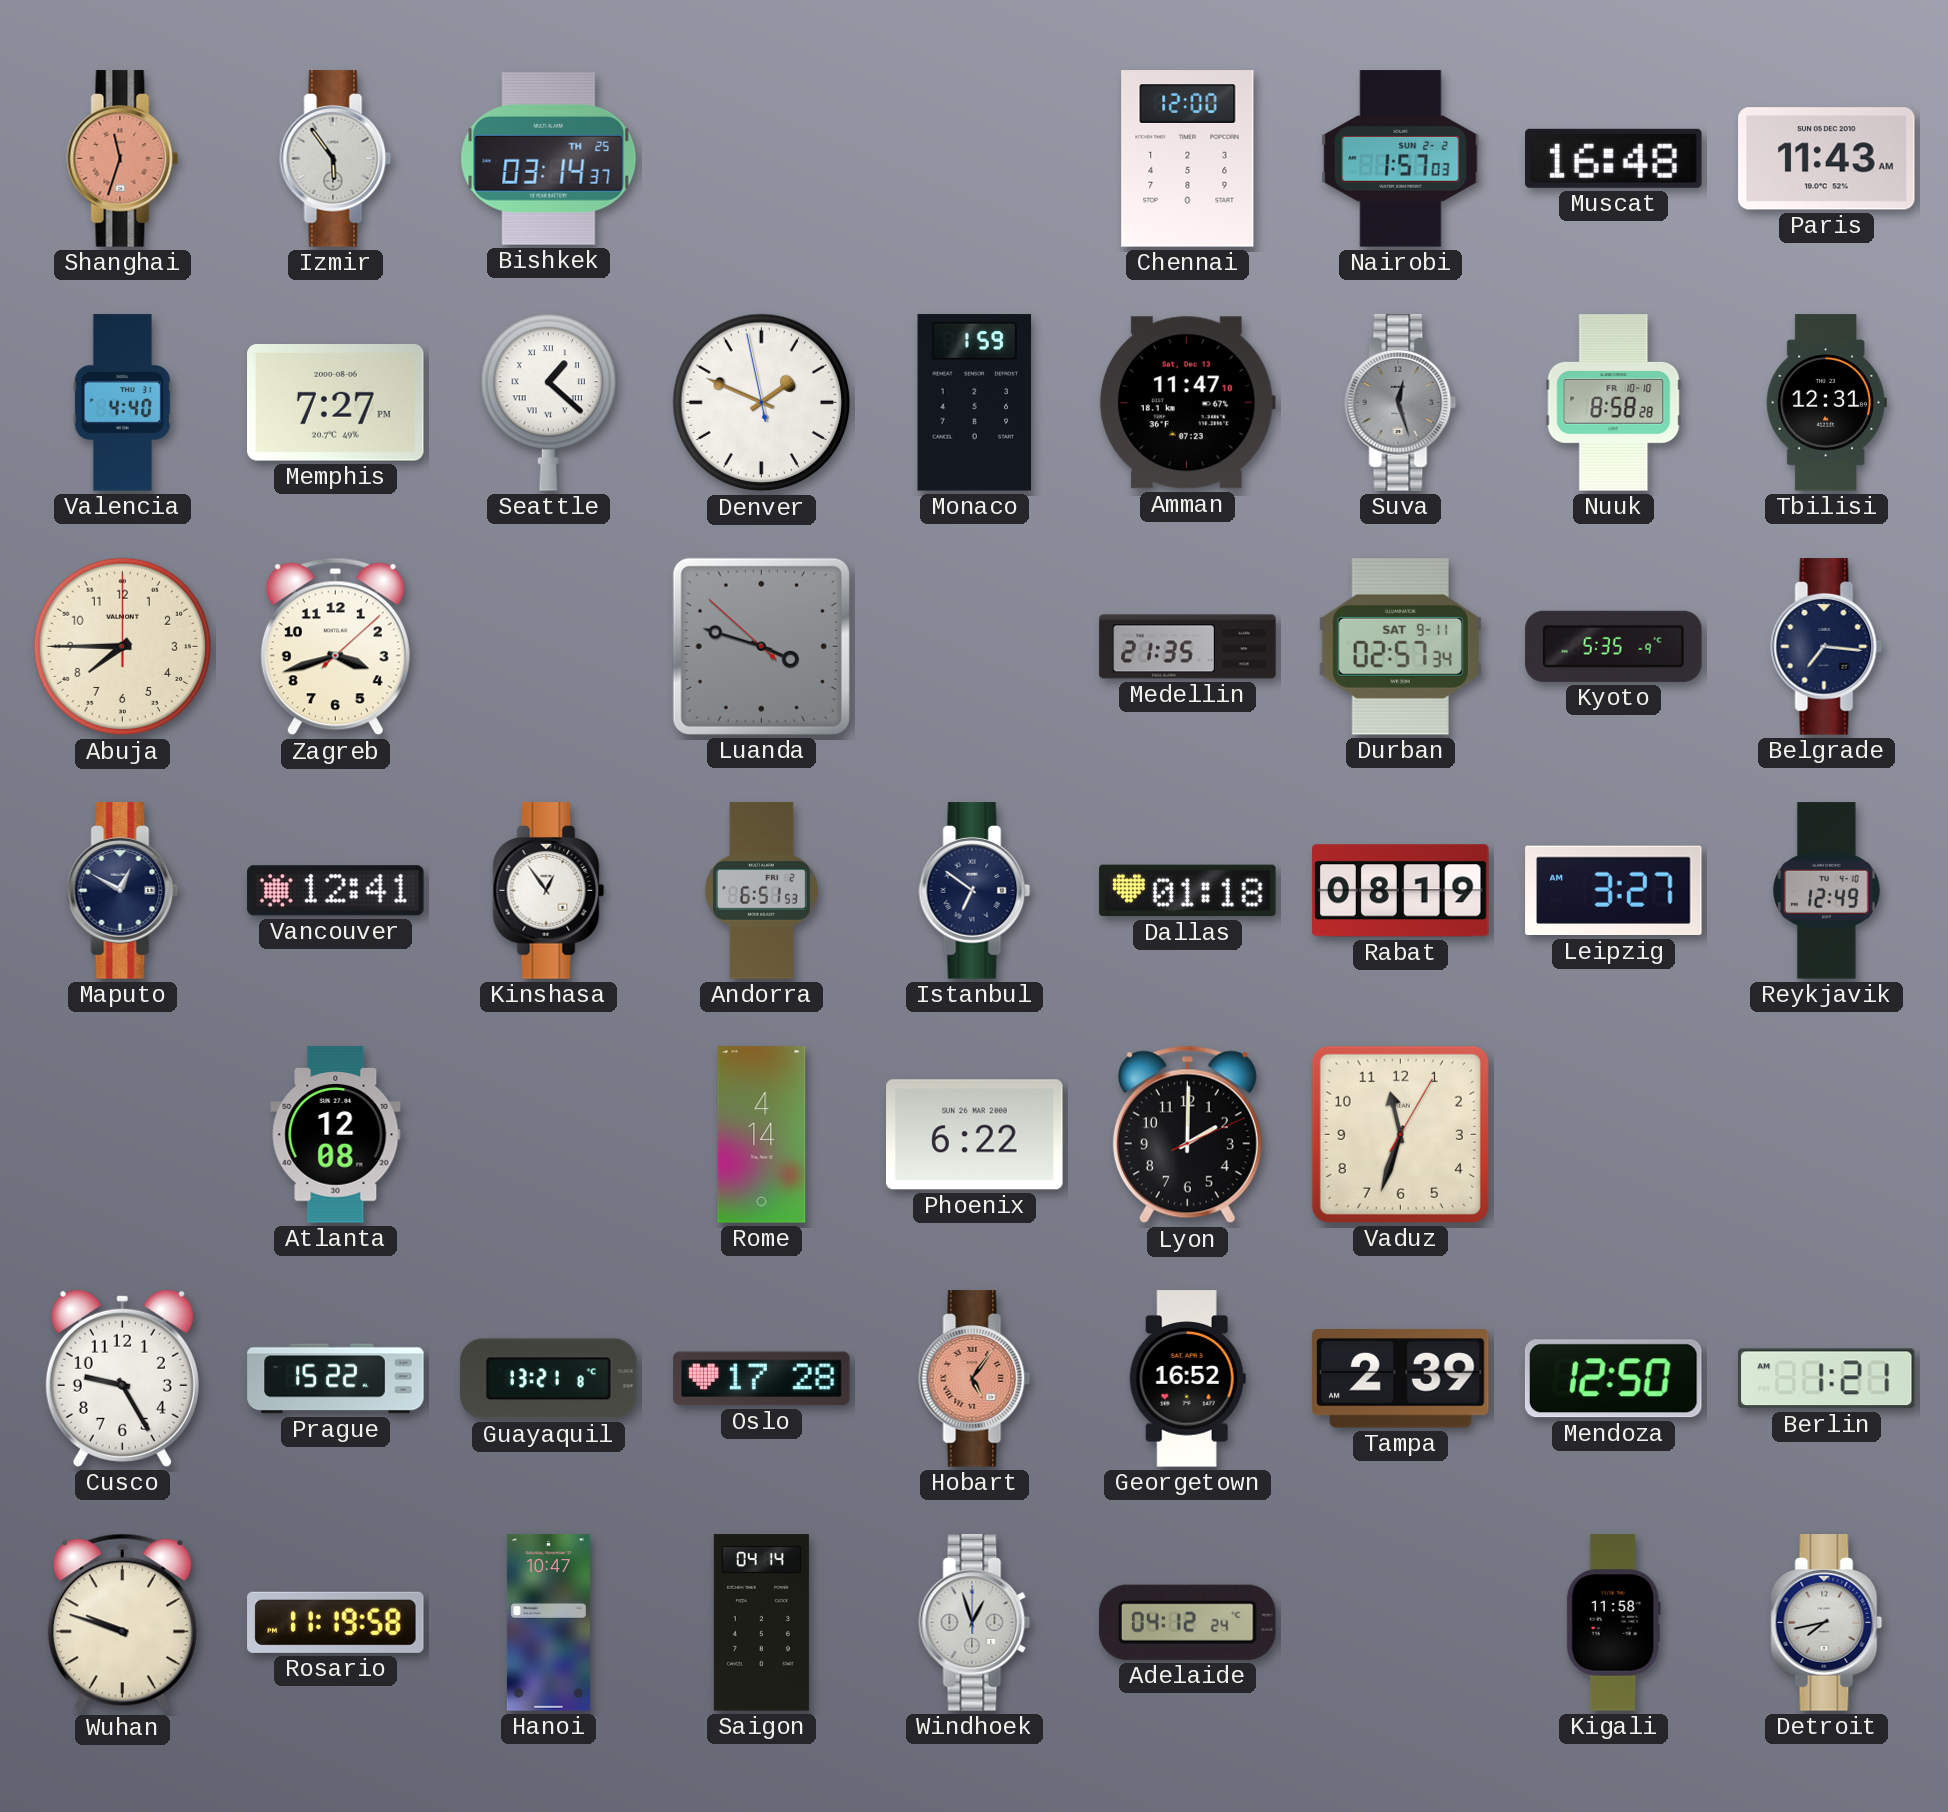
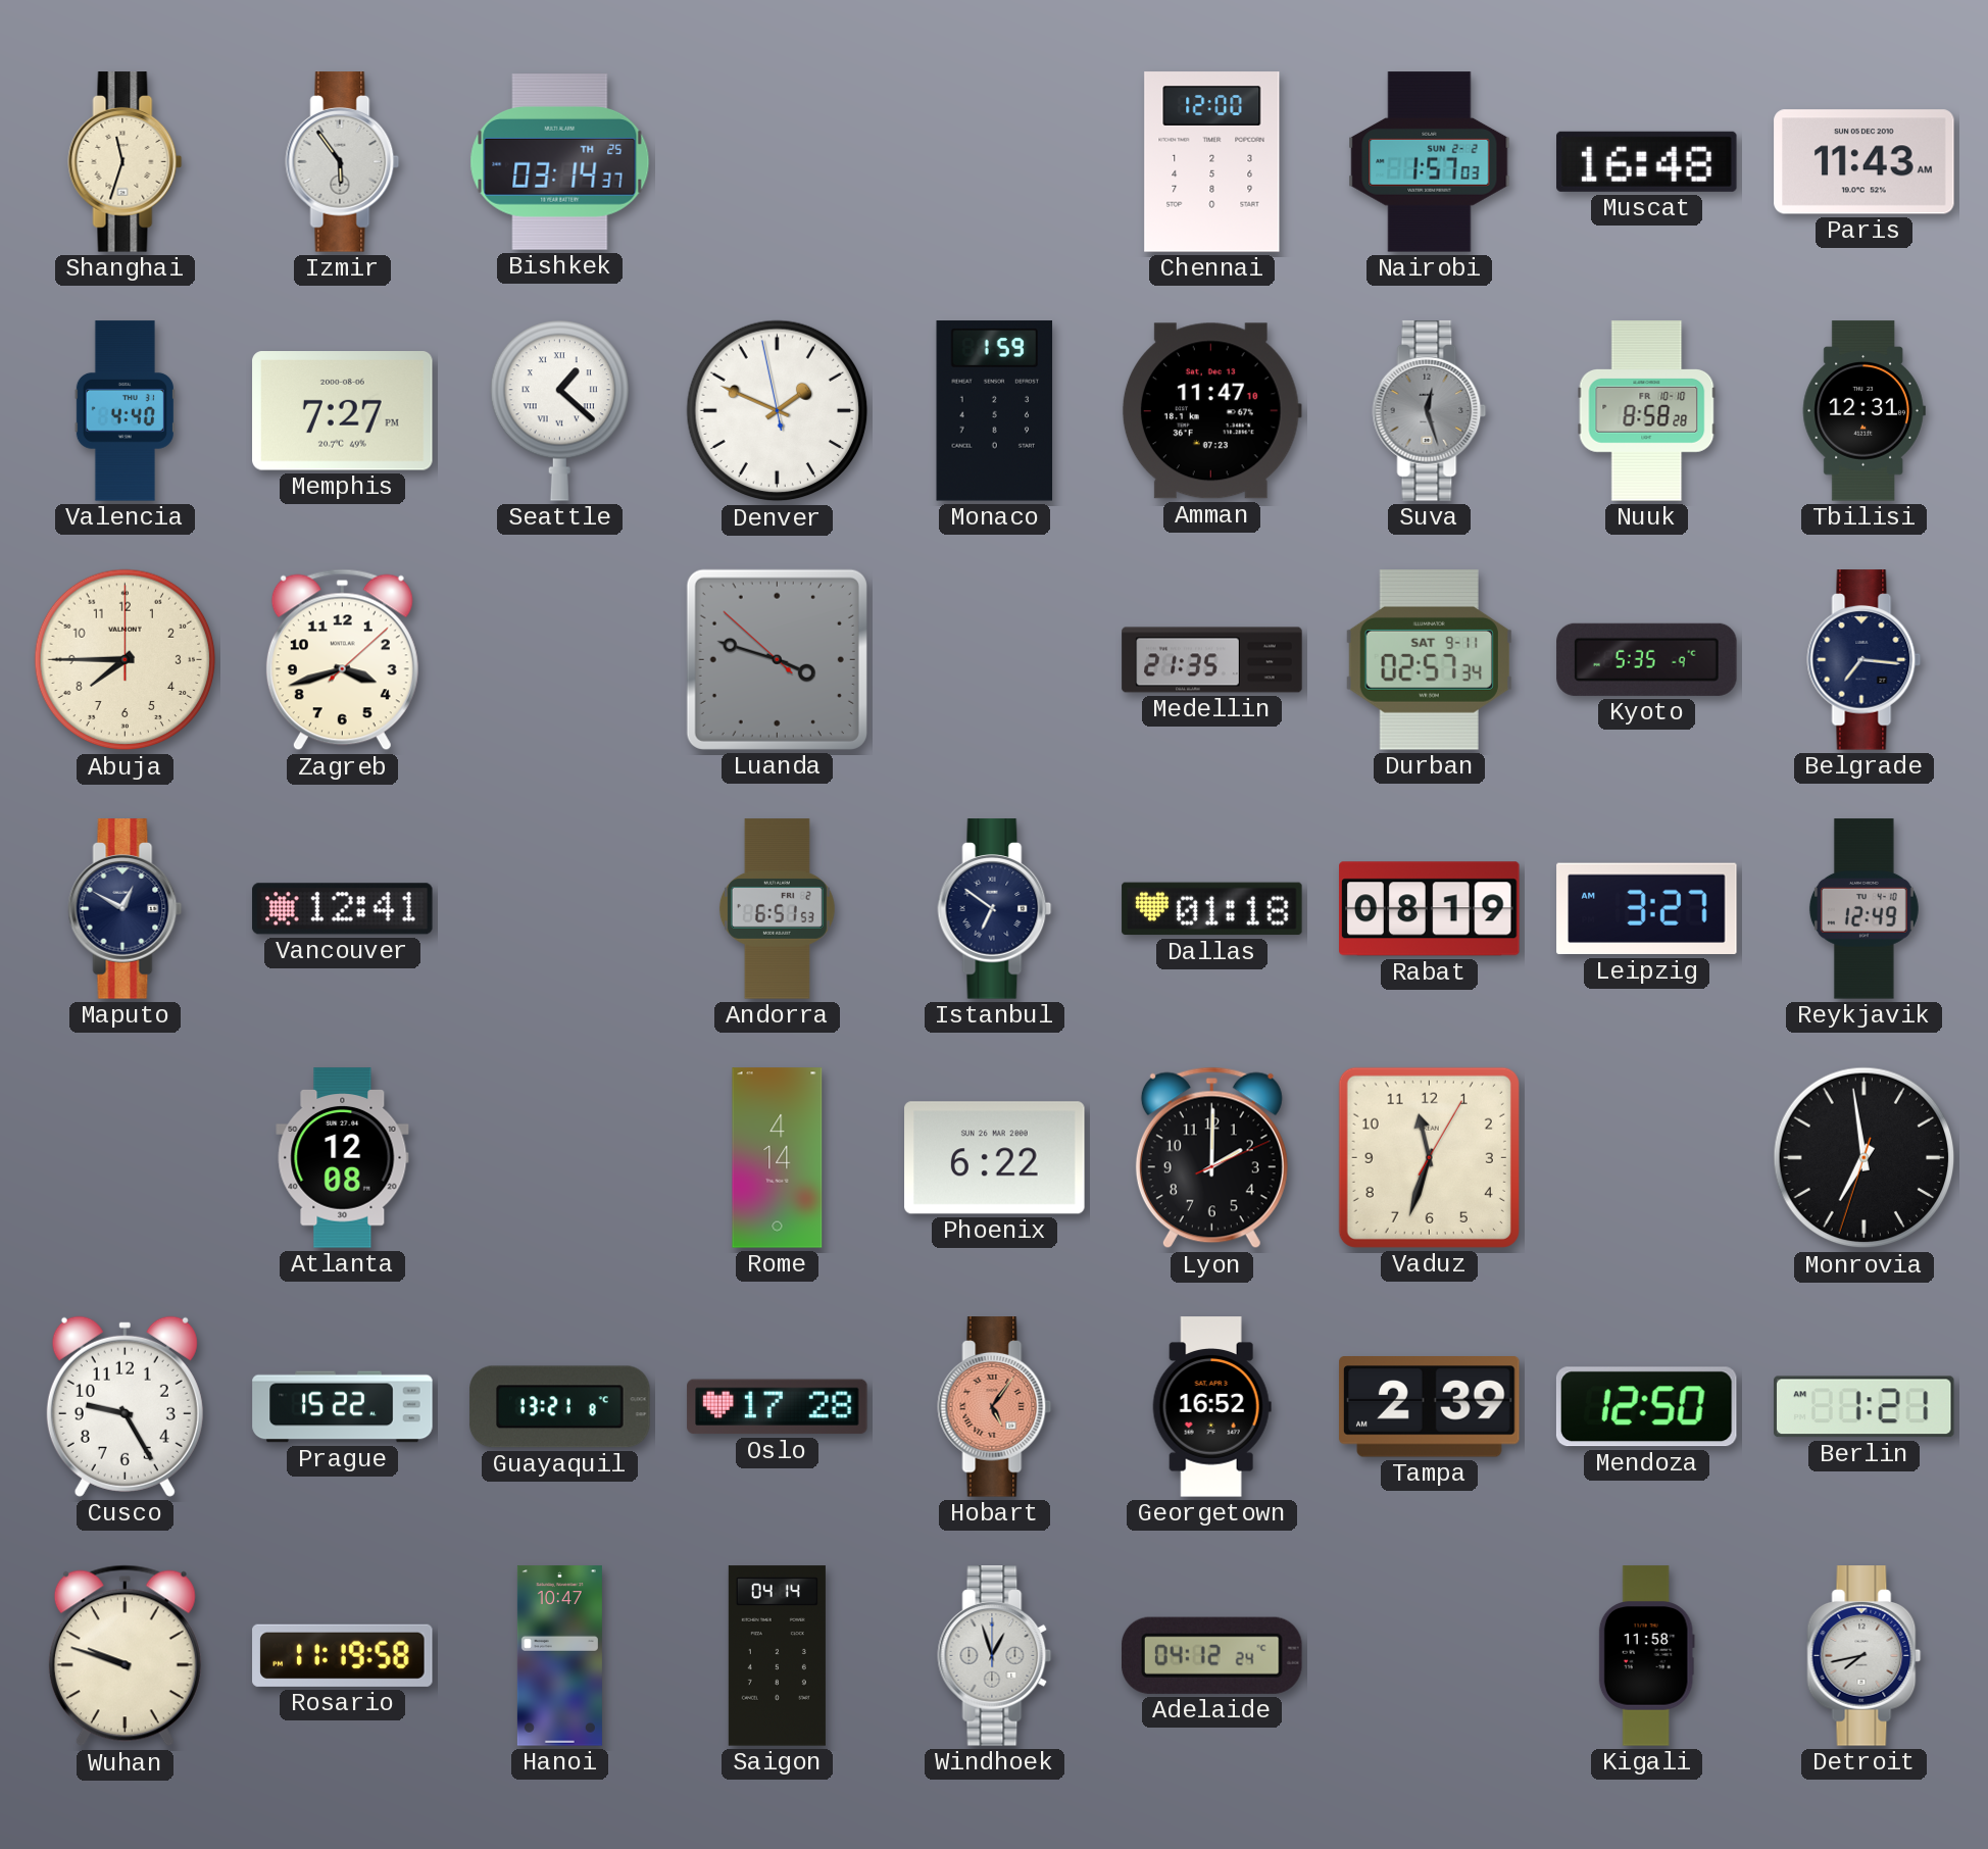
Shanghai dial: salmon -> cream (126, 162)
Kinshasa: 12:54 -> none (549, 891)
Monrovia: none -> 6:58 (1865, 1158)
